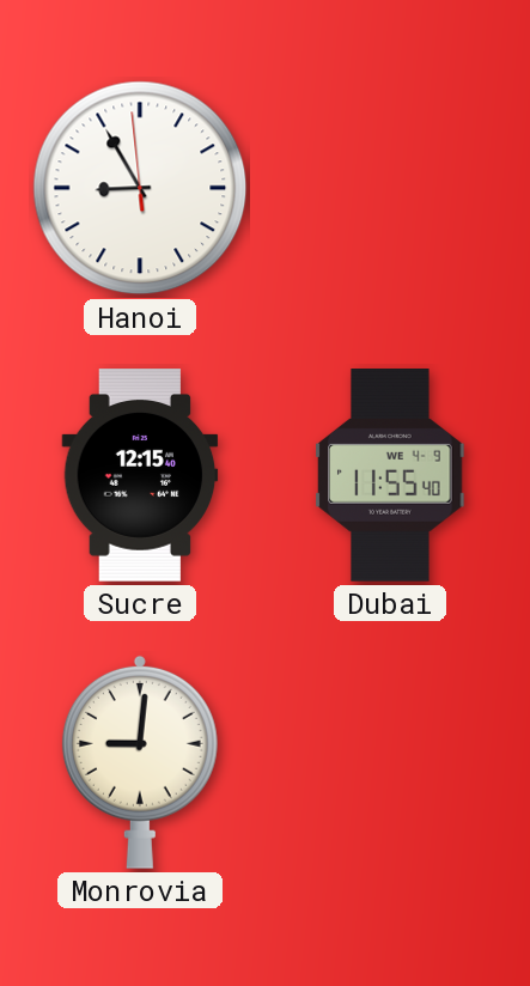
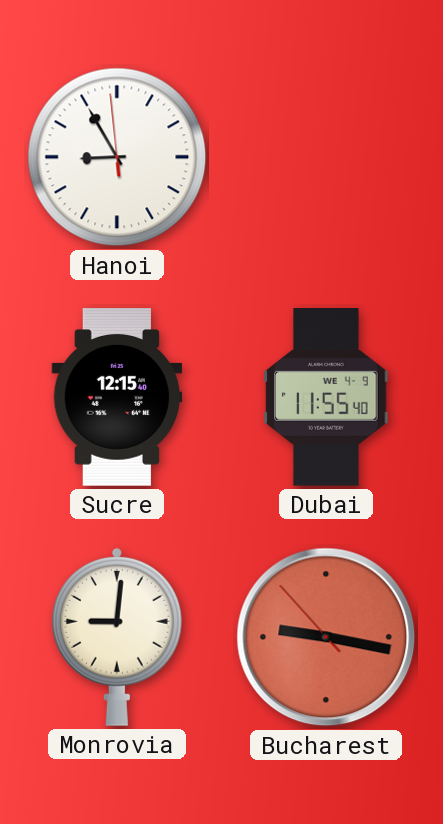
Bucharest: none -> 9:16 (326, 637)
